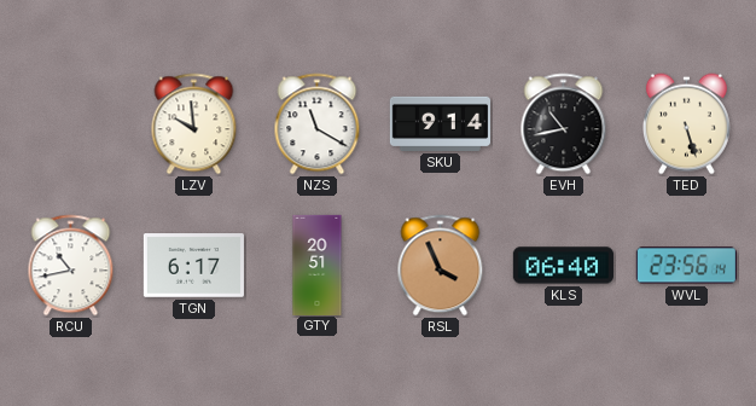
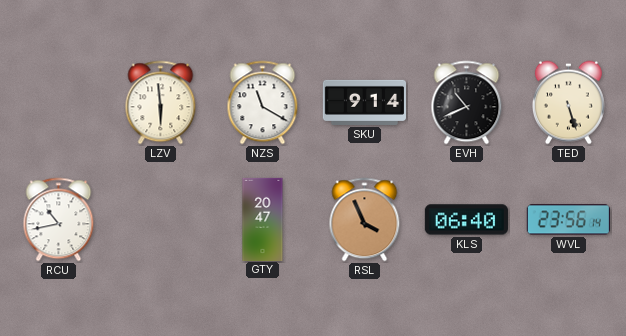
LZV: 9:59 -> 5:59 (161, 103)
EVH: 10:43 -> 10:41 (467, 103)
TGN: 6:17 -> none (193, 266)
GTY: 20:51 -> 20:47 (263, 219)
